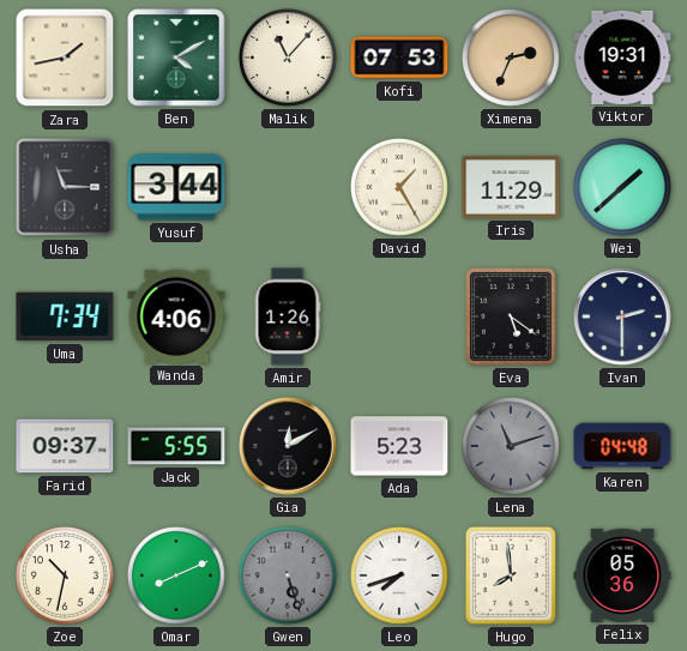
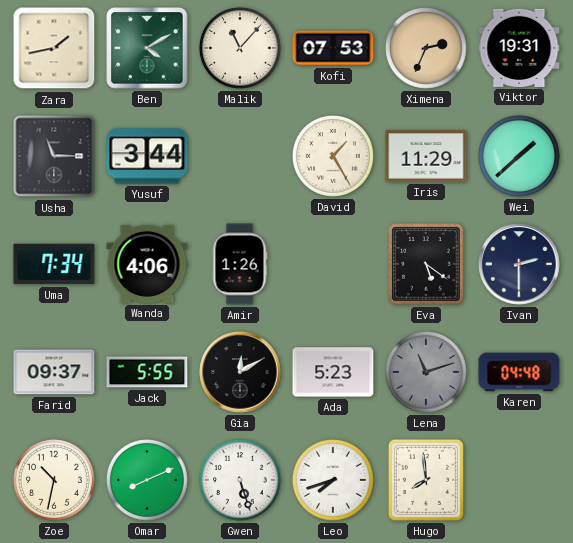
Gwen dial: grey -> white (240, 480)
Felix: 05:36 -> none (622, 575)
